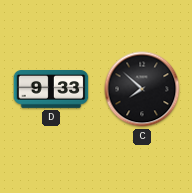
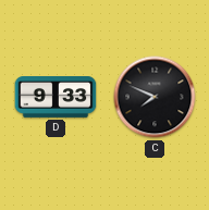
C: 7:52 -> 7:49 (155, 97)
